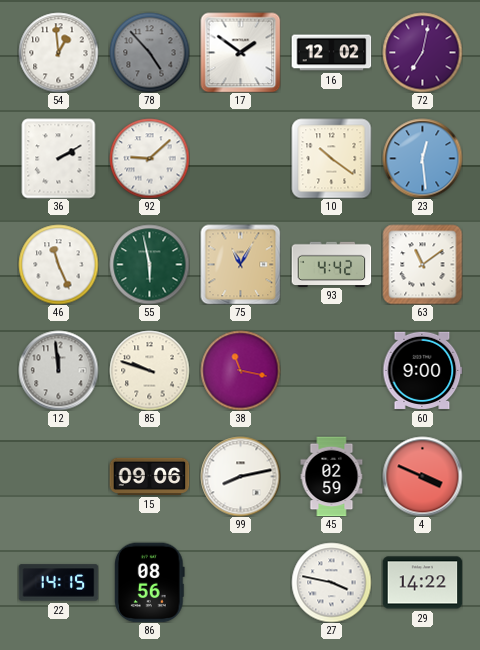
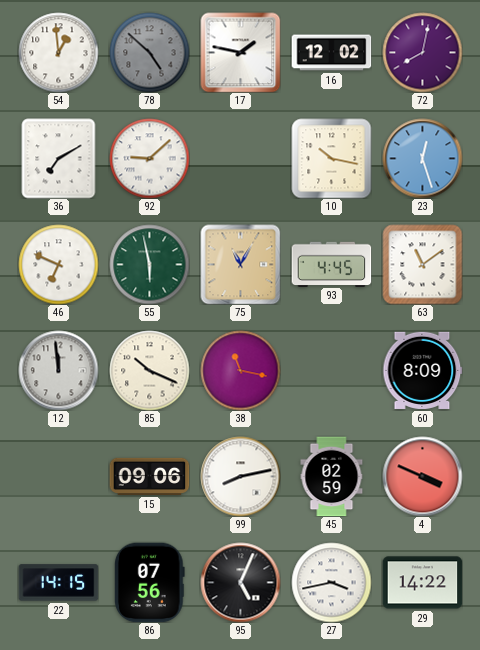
78: 4:53 -> 4:52 (149, 52)
17: 1:51 -> 1:47 (240, 52)
72: 7:02 -> 8:02 (422, 52)
36: 2:10 -> 7:10 (59, 158)
10: 10:21 -> 10:17 (331, 158)
23: 12:29 -> 12:27 (422, 158)
46: 11:26 -> 6:49 (58, 264)
93: 4:42 -> 4:45 (331, 264)
85: 9:48 -> 10:19 (149, 370)
60: 9:00 -> 8:09 (422, 370)
86: 08:56 -> 07:56 (150, 582)
95: none -> 5:04 (240, 582)
27: 3:47 -> 3:43 (331, 582)
